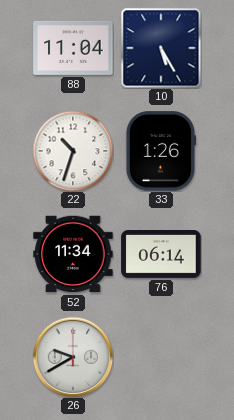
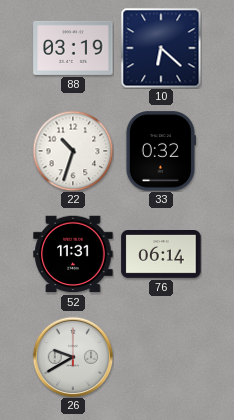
88: 11:04 -> 03:19 (73, 48)
10: 5:25 -> 6:22 (161, 48)
33: 1:26 -> 0:32 (161, 151)
52: 11:34 -> 11:31 (73, 254)
